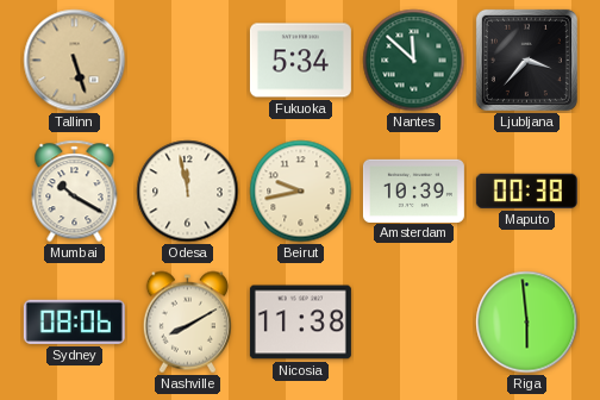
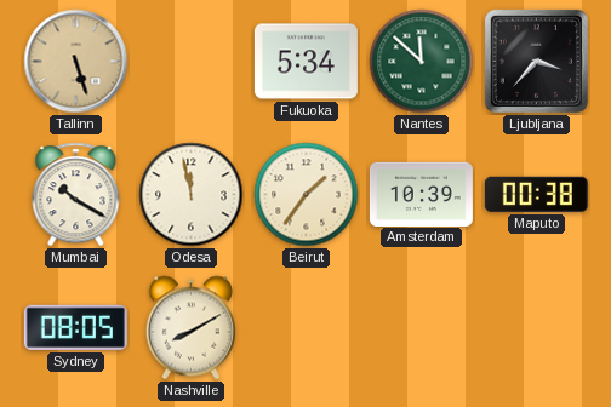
Beirut: 9:43 -> 1:36 (307, 195)
Sydney: 08:06 -> 08:05 (75, 327)
Nicosia: 11:38 -> none (300, 323)
Riga: 5:59 -> none (527, 323)
